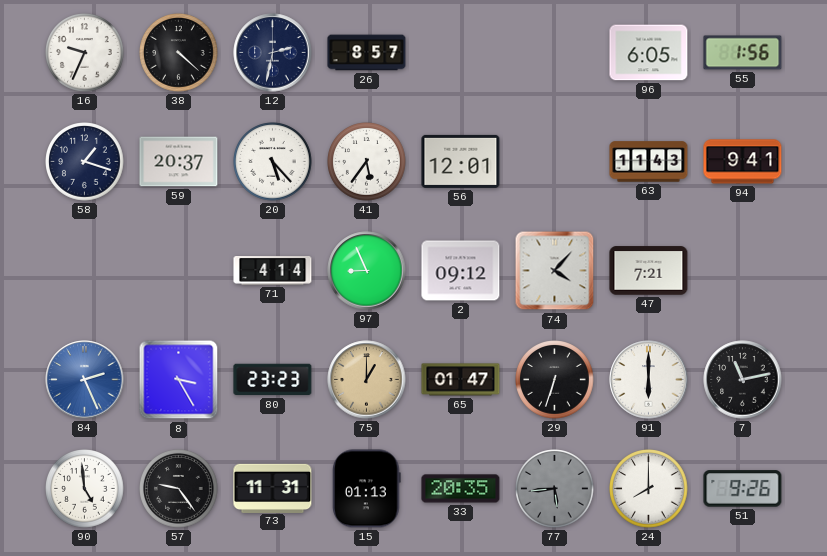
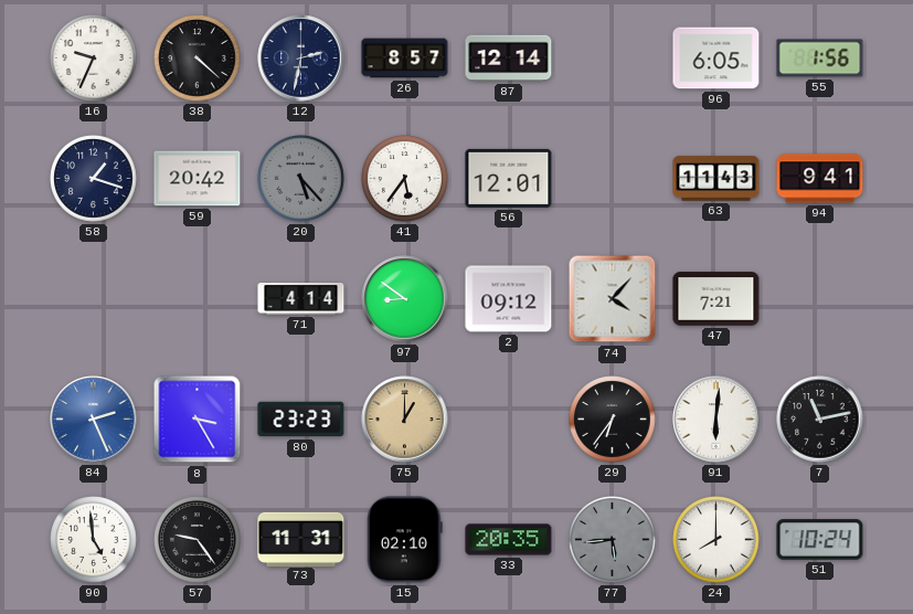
87: none -> 12:14 (509, 59)
59: 20:37 -> 20:42 (198, 179)
20 dial: white -> grey (301, 179)
97: 8:56 -> 8:51 (405, 299)
65: 01:47 -> none (461, 380)
29: 6:33 -> 6:36 (613, 420)
91: 6:00 -> 6:01 (716, 420)
15: 01:13 -> 02:10 (405, 540)
51: 9:26 -> 10:24 (820, 540)
